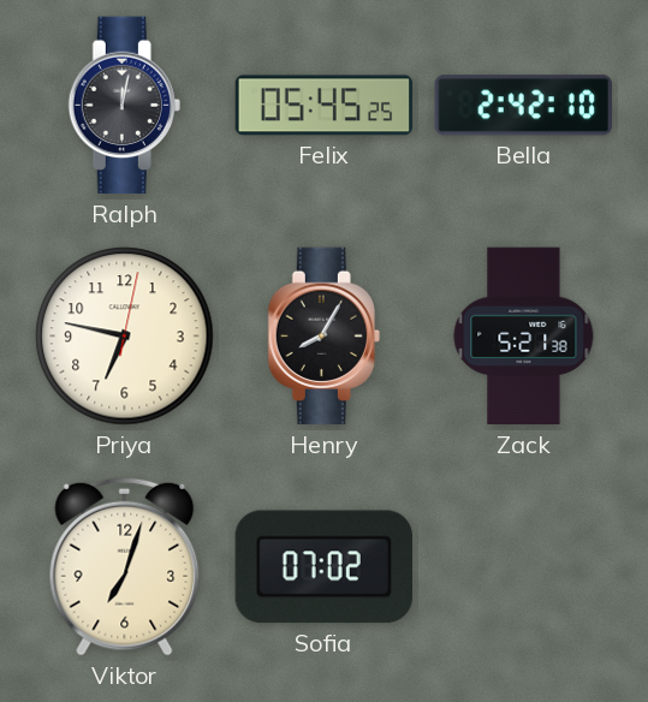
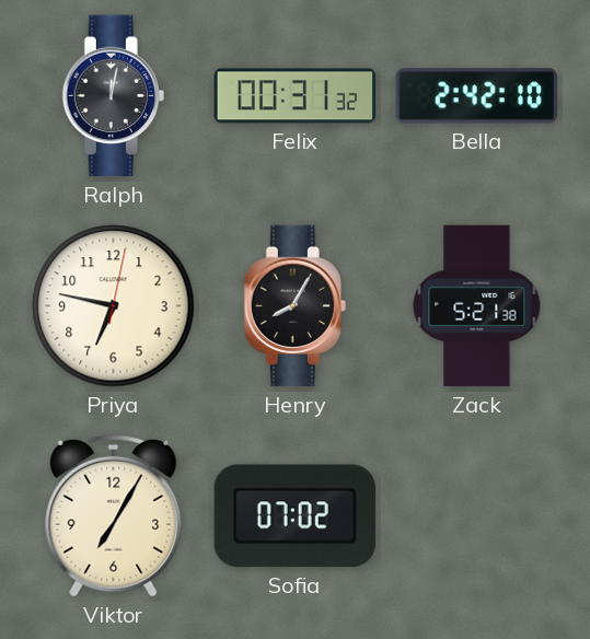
Felix: 05:45 -> 00:31 (296, 96)
Viktor: 7:03 -> 7:05 (114, 515)
